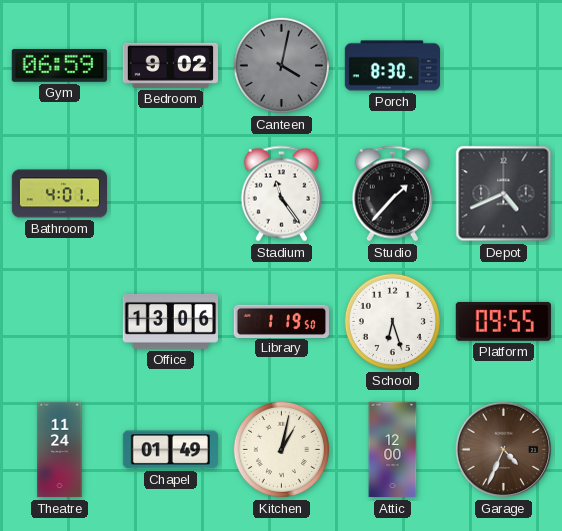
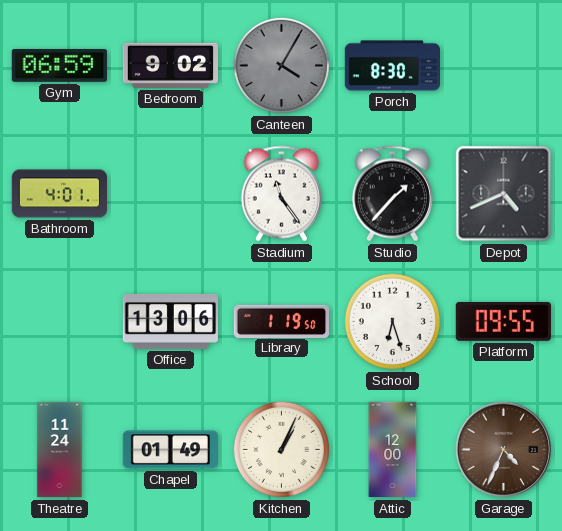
Canteen: 4:02 -> 4:05 (281, 65)
Kitchen: 1:02 -> 1:04 (281, 449)
